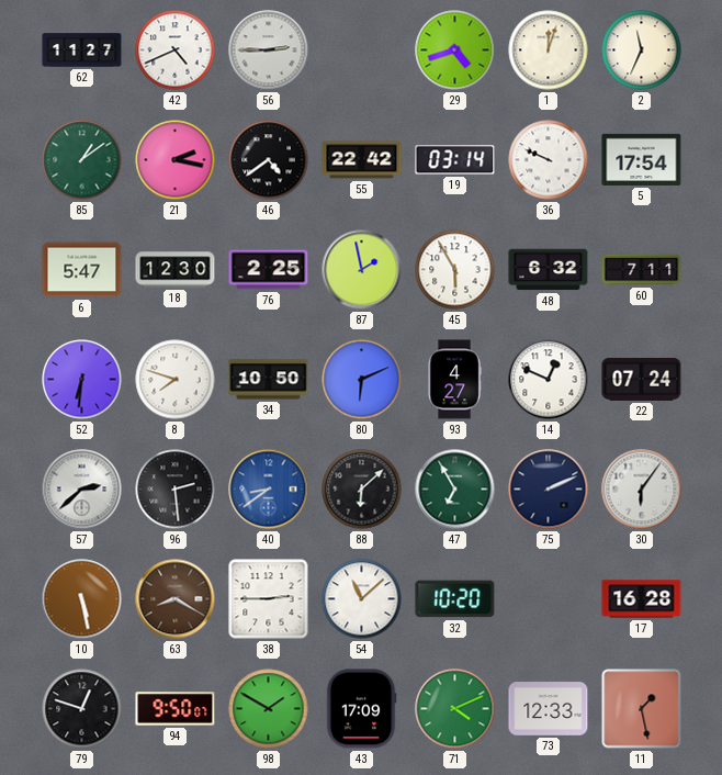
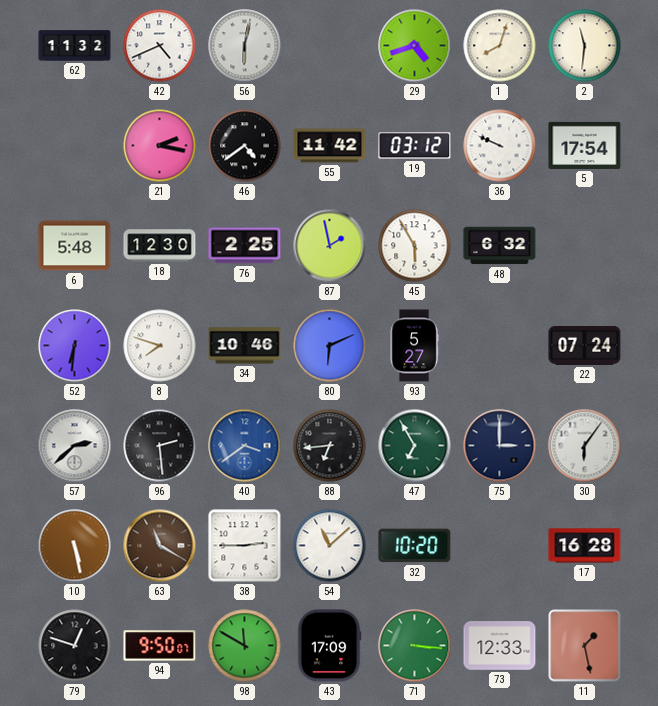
62: 11:27 -> 11:32 (75, 46)
56: 2:45 -> 6:02 (245, 46)
1: 12:03 -> 8:03 (500, 46)
2: 11:34 -> 11:31 (585, 46)
85: 1:09 -> none (82, 160)
55: 22:42 -> 11:42 (330, 146)
19: 03:14 -> 03:12 (415, 146)
6: 5:47 -> 5:48 (75, 246)
60: 7:11 -> none (642, 270)
34: 10:50 -> 10:46 (245, 346)
93: 4:27 -> 5:27 (414, 346)
14: 12:49 -> none (549, 380)
40: 8:39 -> 3:39 (245, 446)
88: 6:08 -> 6:44 (330, 446)
75: 2:11 -> 3:00 (500, 446)
63: 8:20 -> 11:20 (160, 546)
98: 1:50 -> 11:50 (245, 646)
71: 4:11 -> 3:16 (415, 646)
